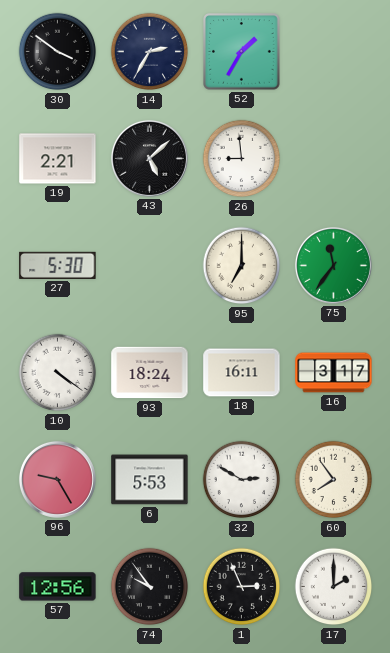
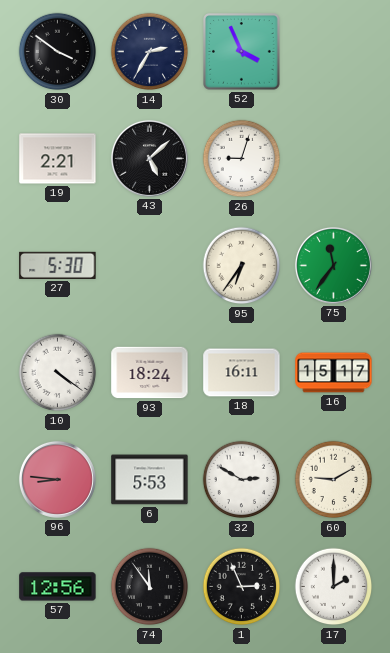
52: 1:35 -> 3:56 (242, 52)
26: 8:59 -> 9:03 (242, 159)
95: 7:00 -> 6:36 (242, 266)
16: 3:17 -> 15:17 (334, 373)
96: 9:25 -> 8:46 (57, 479)
60: 7:54 -> 9:10 (334, 480)
74: 9:54 -> 11:54 (150, 587)
